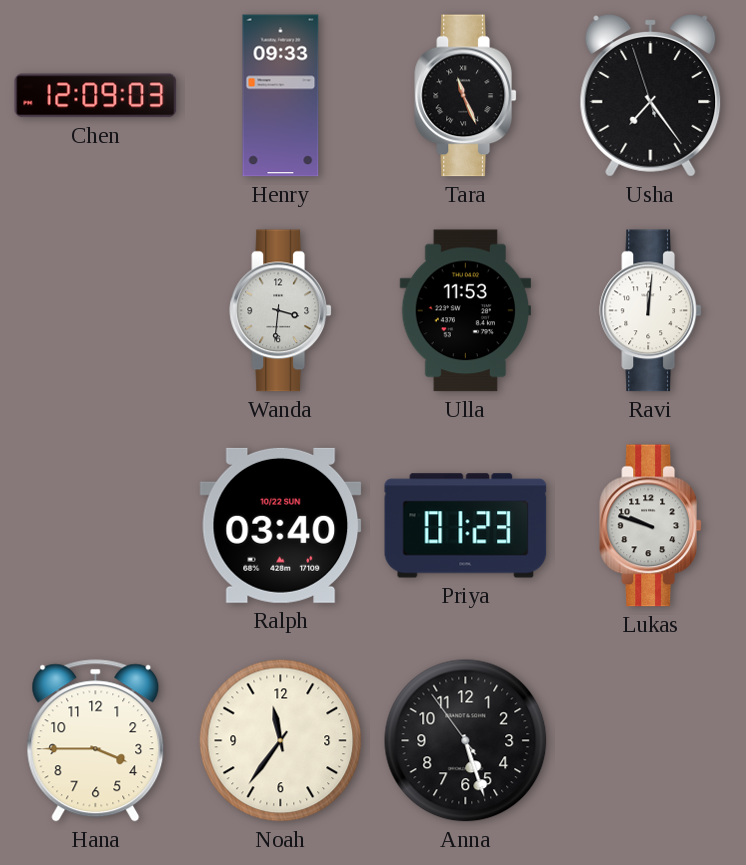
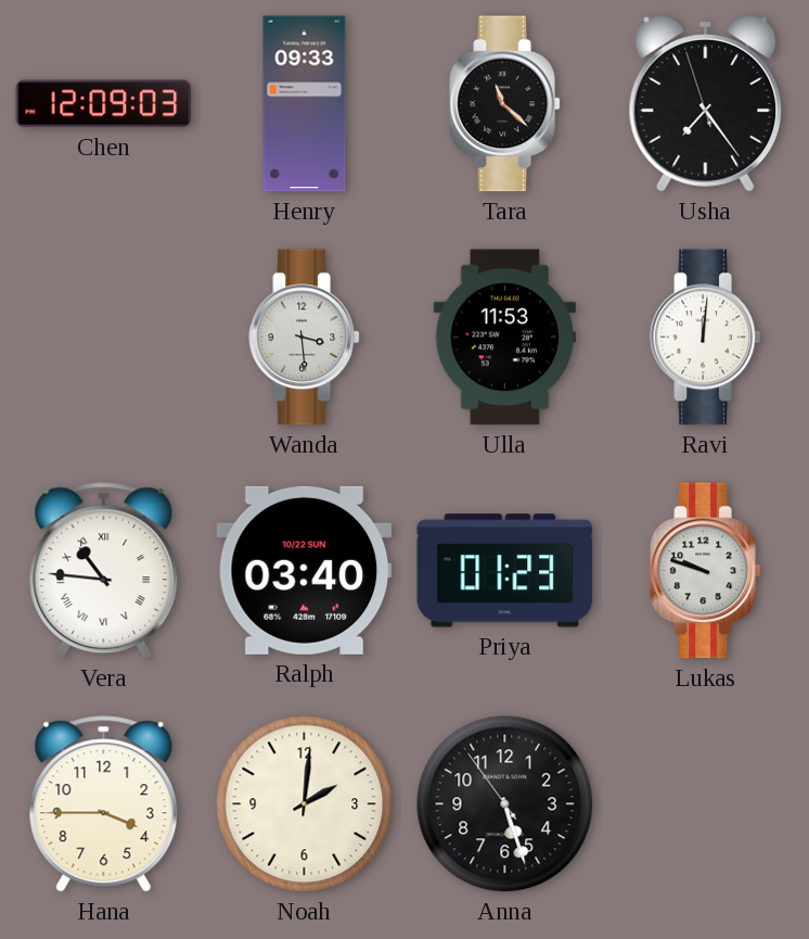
Tara: 11:26 -> 11:22 (504, 104)
Wanda: 3:31 -> 3:29 (304, 338)
Vera: none -> 10:46 (104, 571)
Noah: 11:36 -> 2:01 (305, 804)
